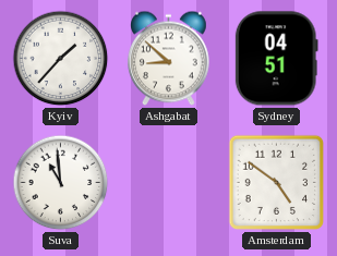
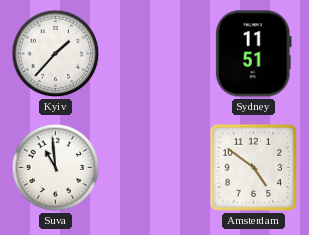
Ashgabat: 8:52 -> none (169, 59)
Sydney: 04:51 -> 11:51 (253, 54)
